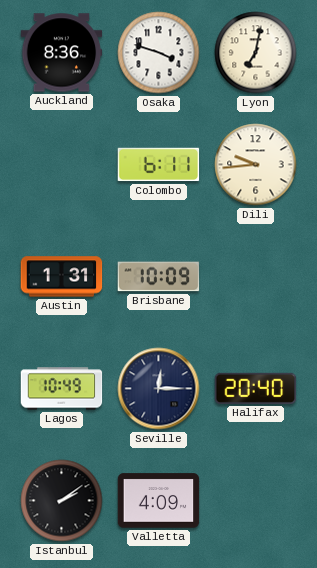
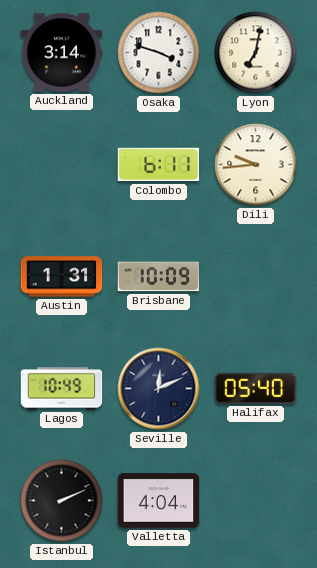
Auckland: 8:36 -> 3:14 (62, 53)
Seville: 12:15 -> 12:11 (159, 389)
Halifax: 20:40 -> 05:40 (256, 388)
Istanbul: 2:09 -> 2:11 (62, 501)
Valletta: 4:09 -> 4:04 (159, 501)
